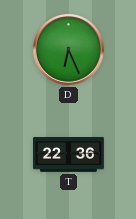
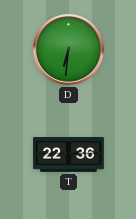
D: 6:26 -> 6:31 (69, 50)
